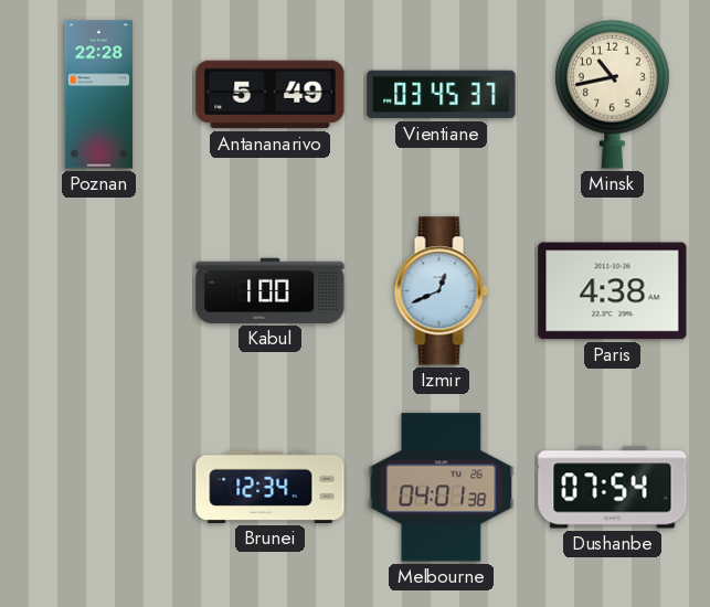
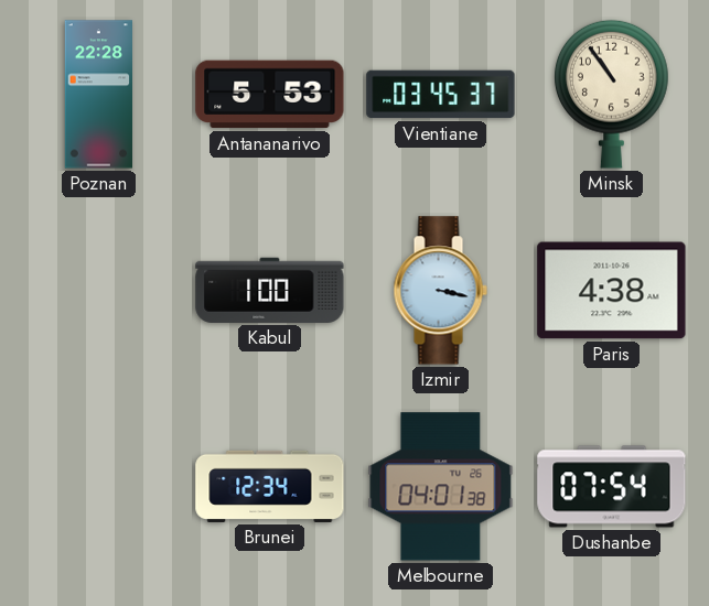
Antananarivo: 5:49 -> 5:53 (270, 95)
Minsk: 10:43 -> 10:54 (611, 94)
Izmir: 12:41 -> 3:17 (440, 291)
